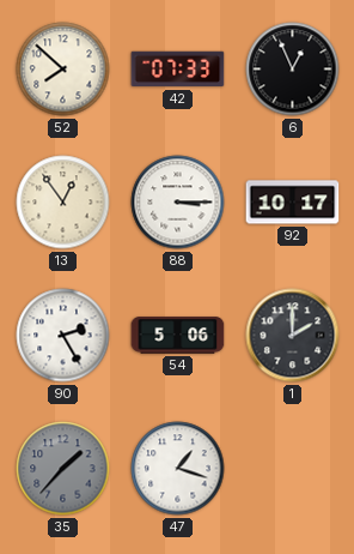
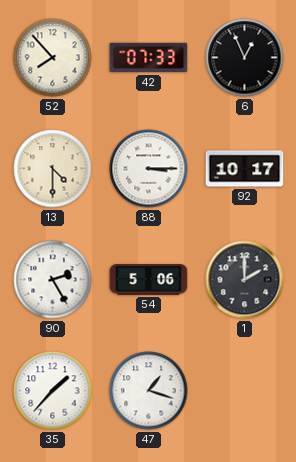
52: 7:52 -> 7:53 (53, 58)
13: 12:54 -> 4:30 (53, 169)
35 dial: grey -> white (53, 391)
